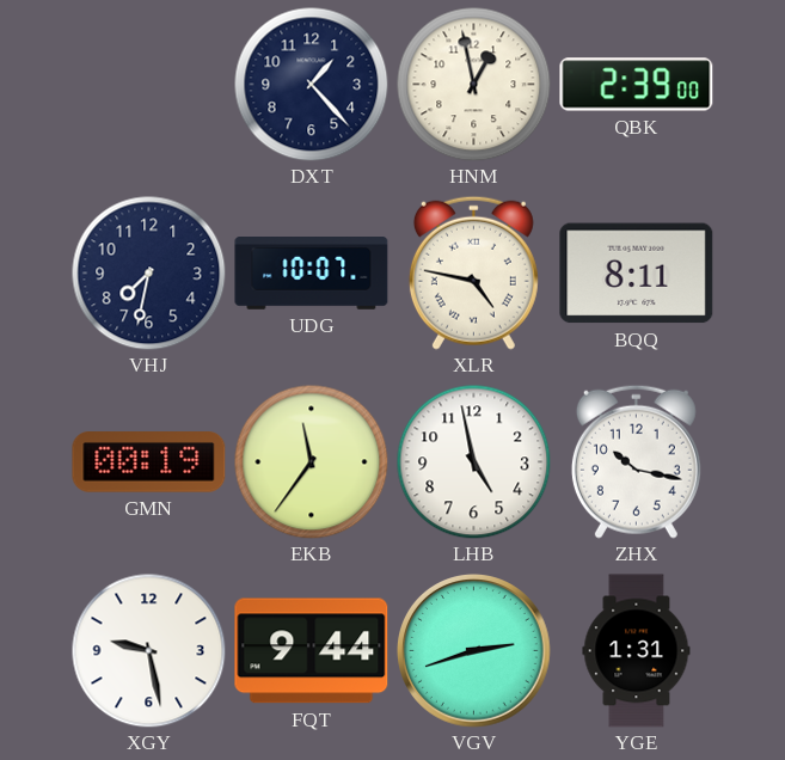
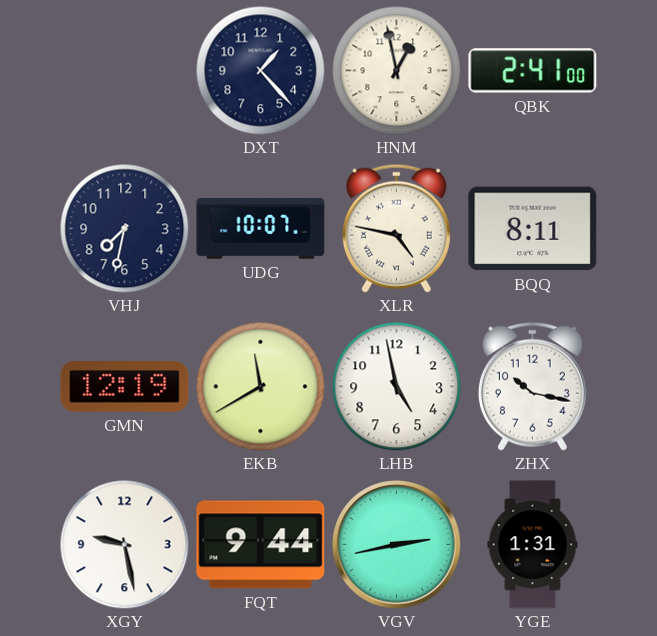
QBK: 2:39 -> 2:41 (533, 71)
GMN: 00:19 -> 12:19 (125, 387)
EKB: 11:36 -> 11:40 (260, 386)
VGV: 2:42 -> 2:43 (397, 545)
